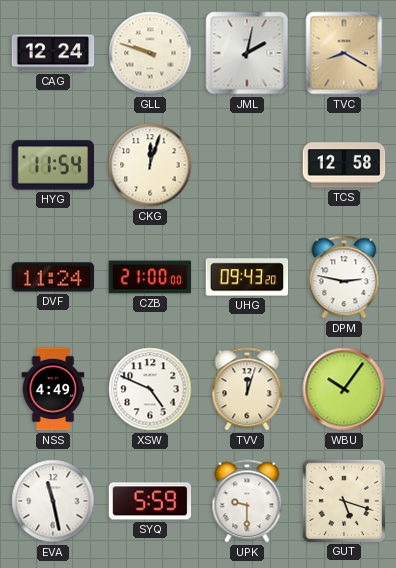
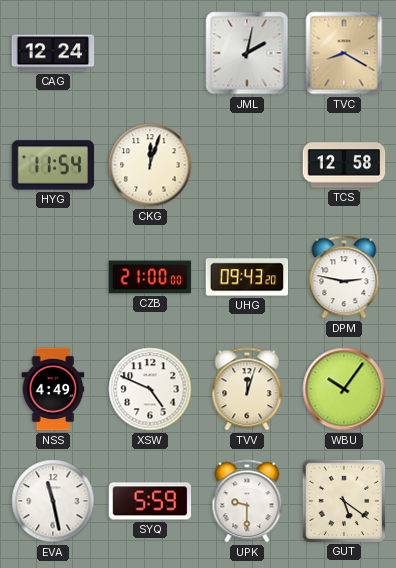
GLL: 9:48 -> none (150, 53)
DVF: 11:24 -> none (53, 277)
GUT: 5:18 -> 5:21 (343, 500)
